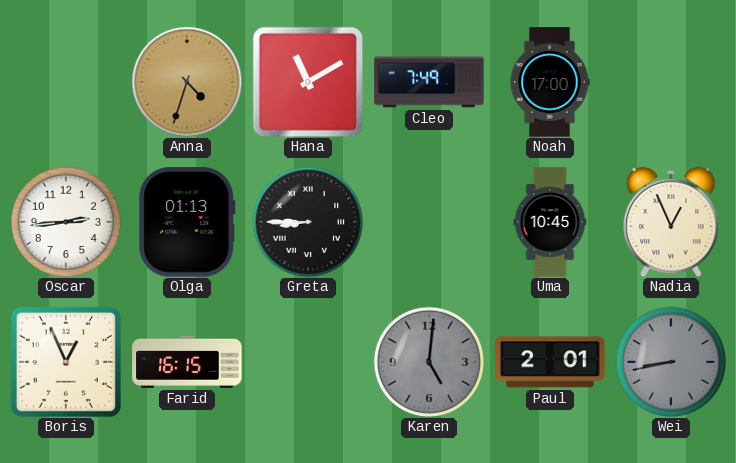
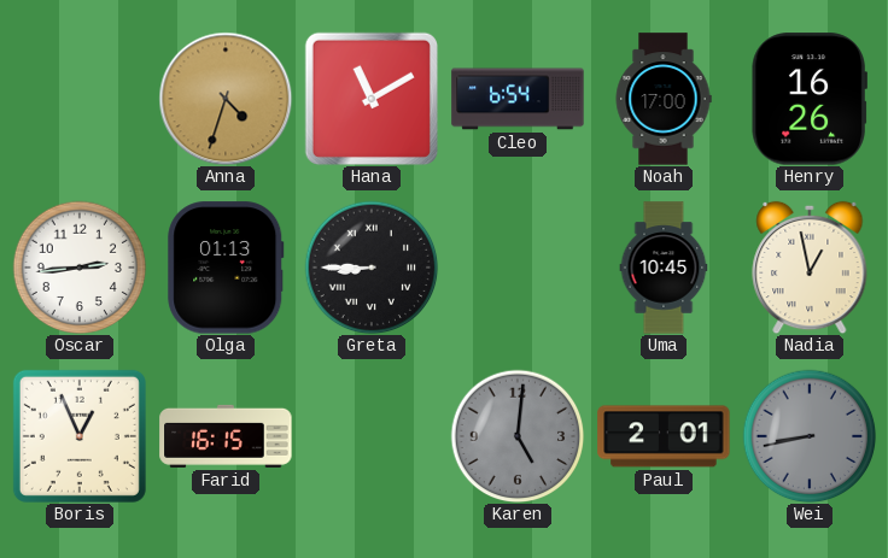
Cleo: 7:49 -> 6:54 (518, 99)
Henry: none -> 16:26 (810, 99)
Nadia: 12:56 -> 12:58 (810, 268)
